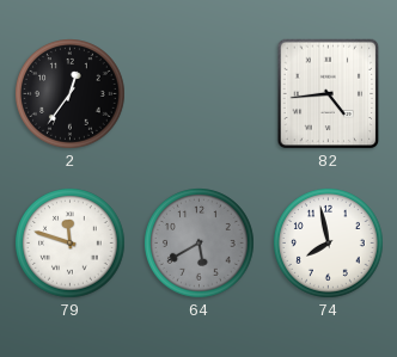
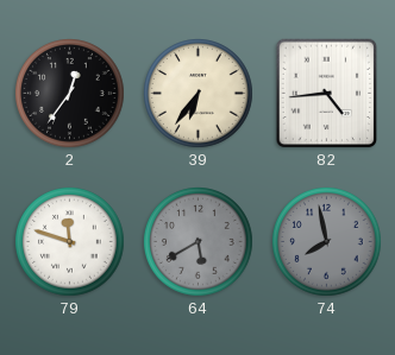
39: none -> 6:36 (199, 94)
74 dial: white -> grey (327, 242)
